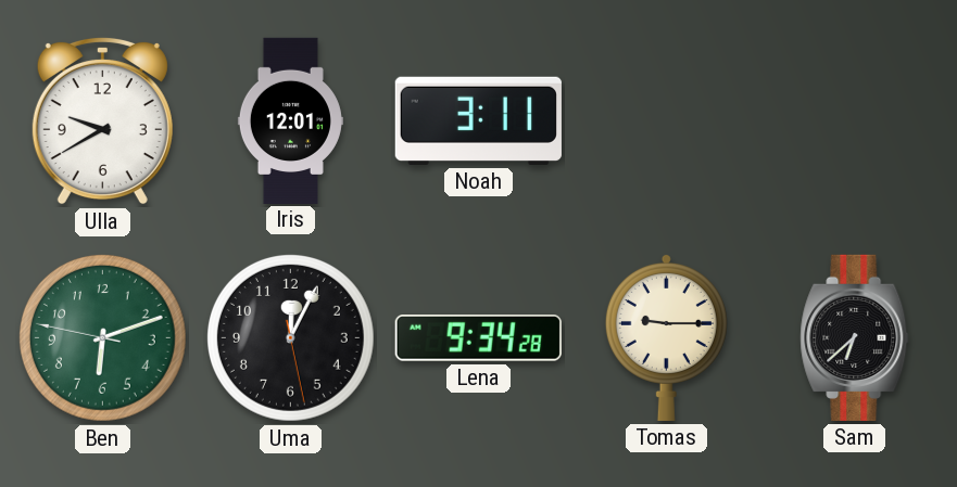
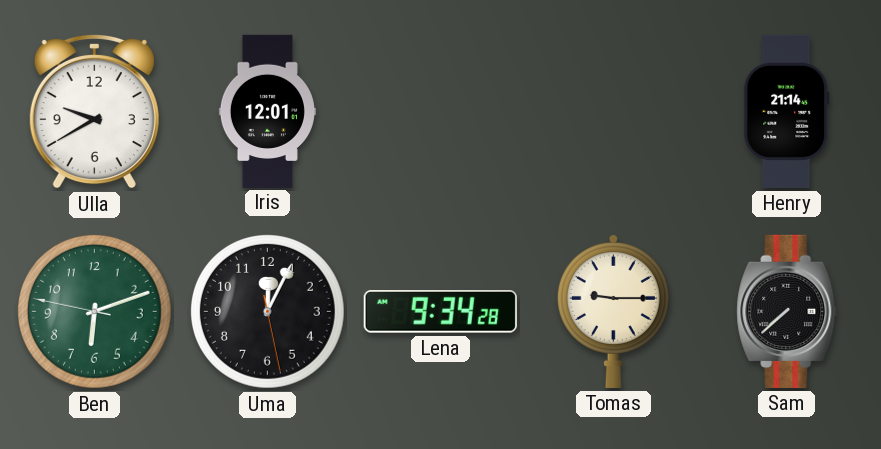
Noah: 3:11 -> none (478, 120)
Henry: none -> 21:14 (787, 111)
Sam: 6:38 -> 7:38 (787, 311)
